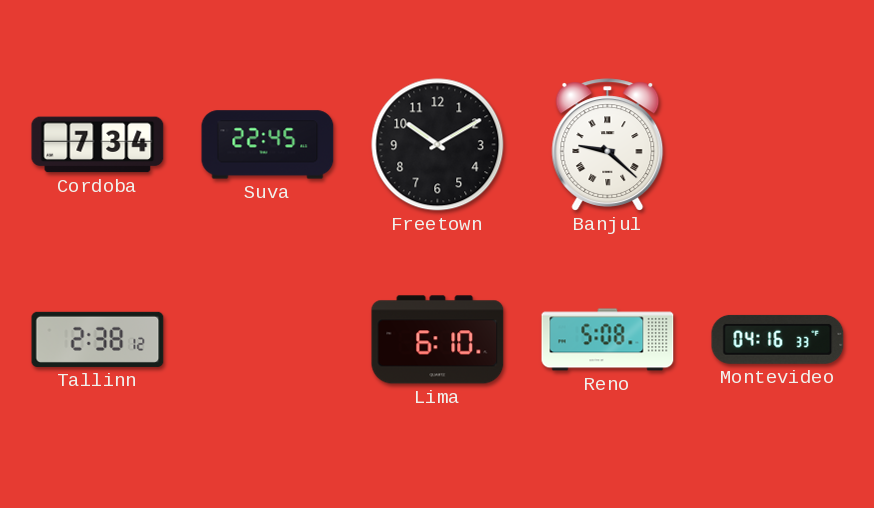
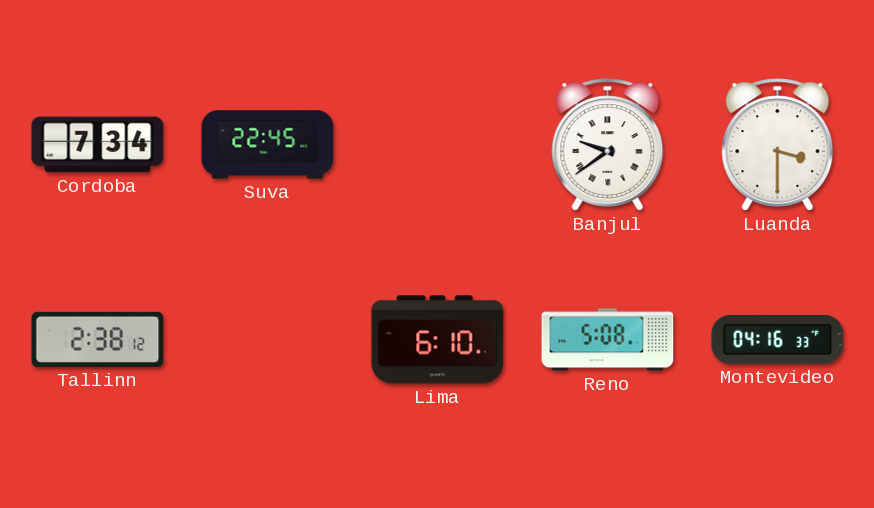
Freetown: 10:10 -> none (438, 145)
Banjul: 9:22 -> 9:39 (608, 145)
Luanda: none -> 3:30 (778, 145)
